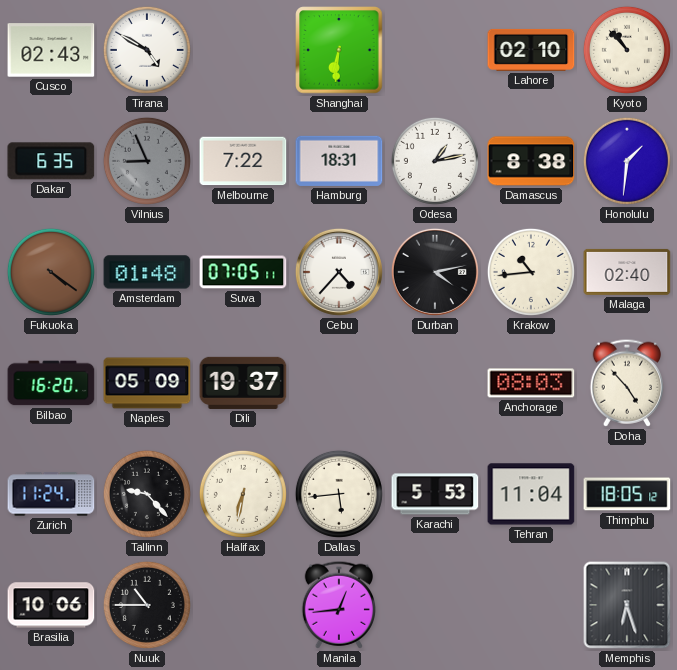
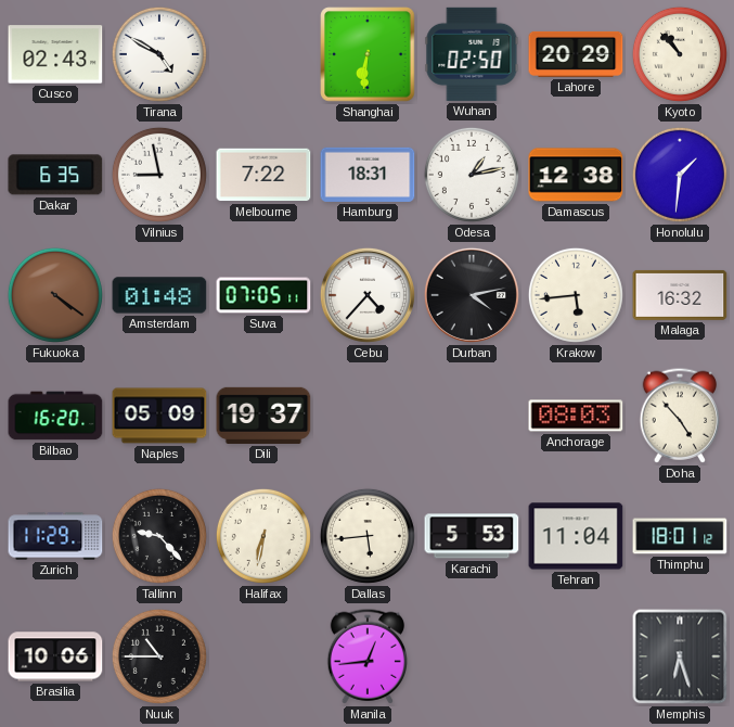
Wuhan: none -> 02:50 (472, 54)
Lahore: 02:10 -> 20:29 (576, 54)
Vilnius: 8:56 -> 8:58 (159, 175)
Vilnius dial: grey -> white (159, 175)
Damascus: 8:38 -> 12:38 (576, 175)
Krakow: 10:44 -> 5:44 (576, 295)
Malaga: 02:40 -> 16:32 (680, 295)
Zurich: 11:24 -> 11:29 (55, 536)
Thimphu: 18:05 -> 18:01 (680, 536)
